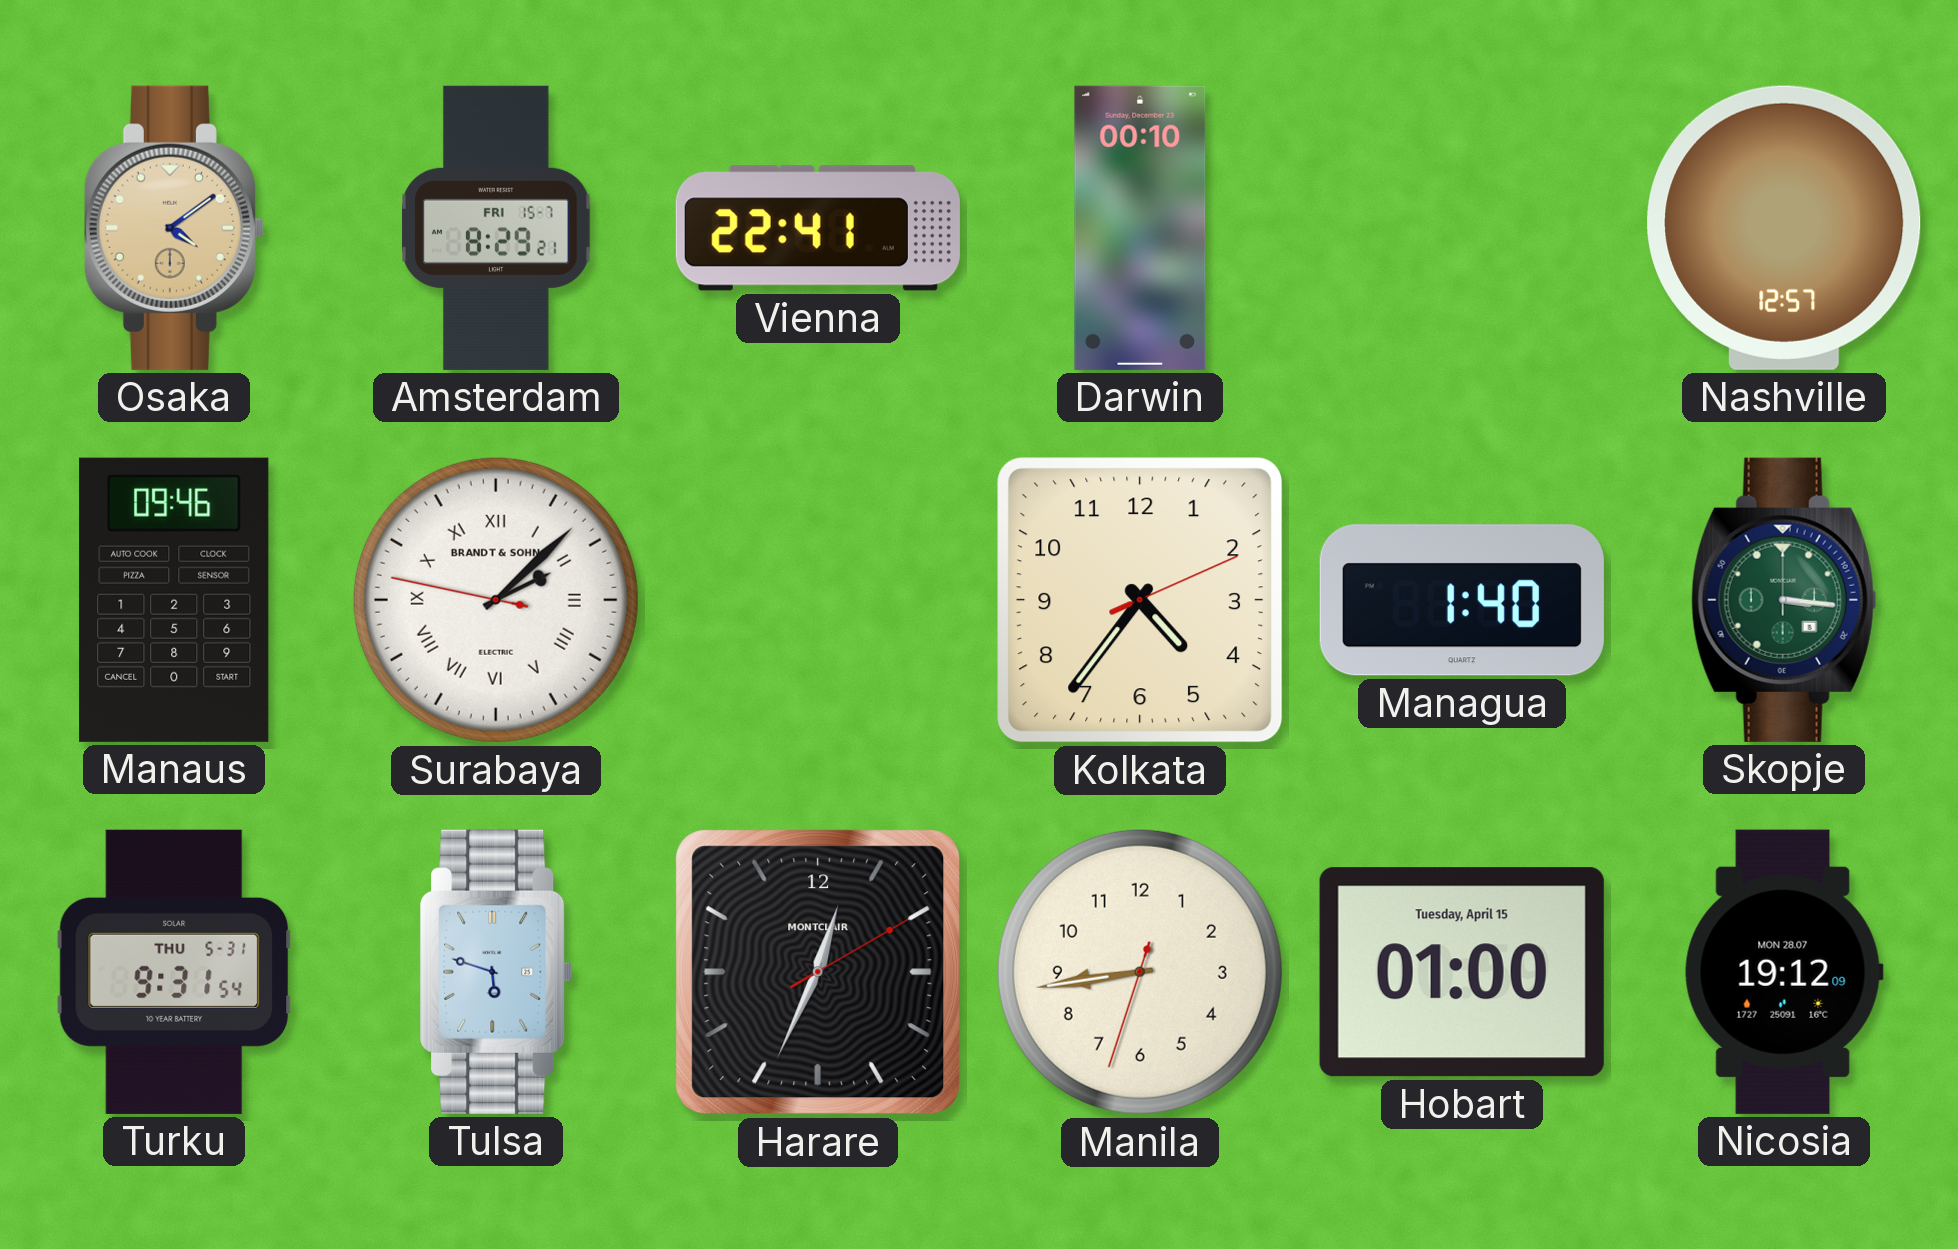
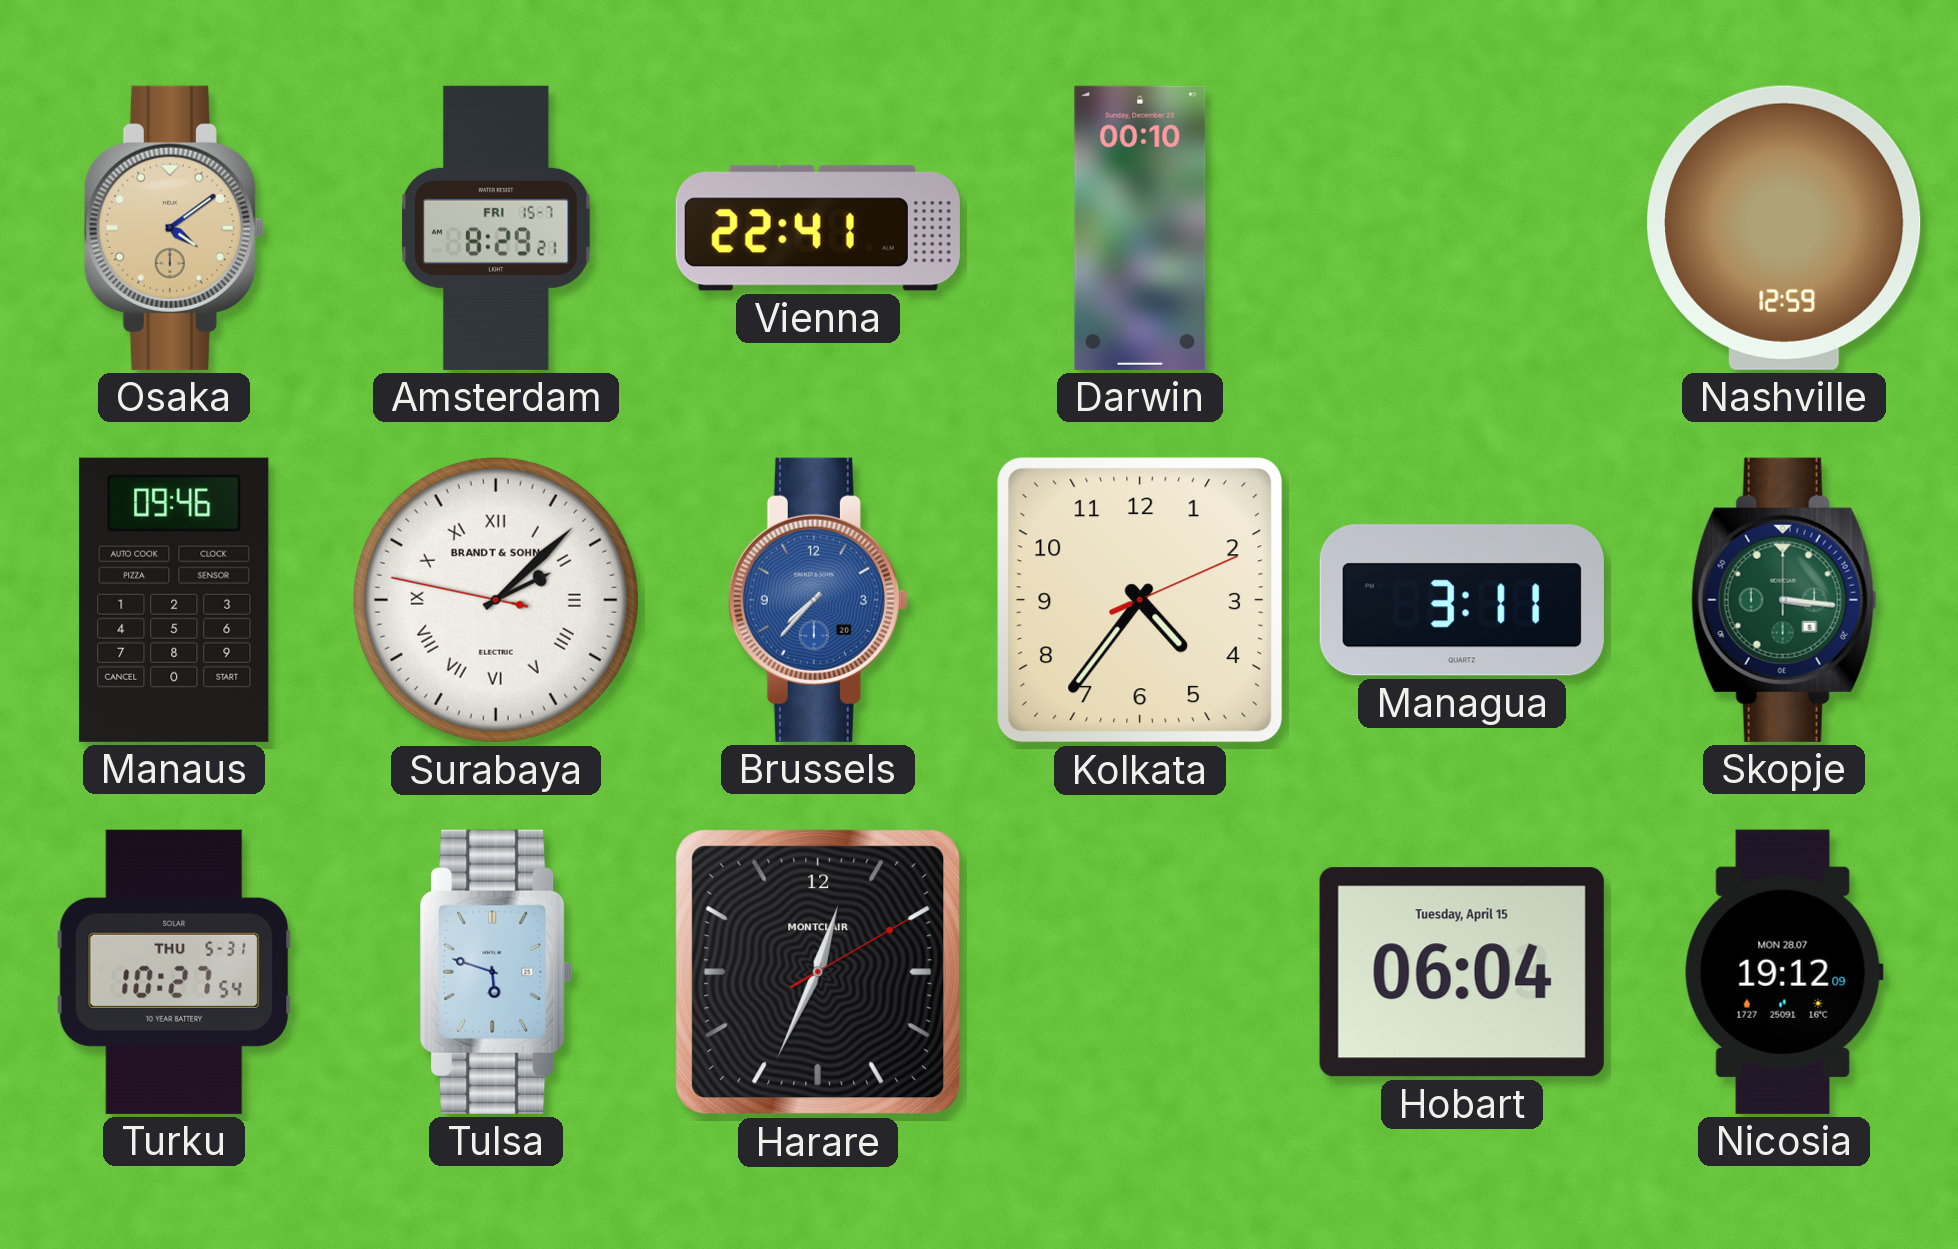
Nashville: 12:57 -> 12:59 (1784, 228)
Brussels: none -> 7:37 (818, 600)
Managua: 1:40 -> 3:11 (1462, 600)
Turku: 9:31 -> 10:27 (174, 972)
Manila: 8:43 -> none (1140, 972)
Hobart: 01:00 -> 06:04 (1462, 972)
